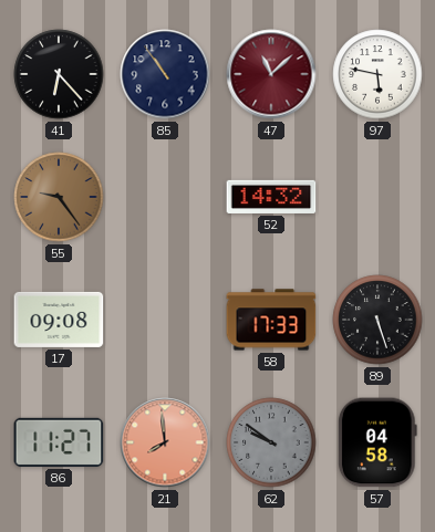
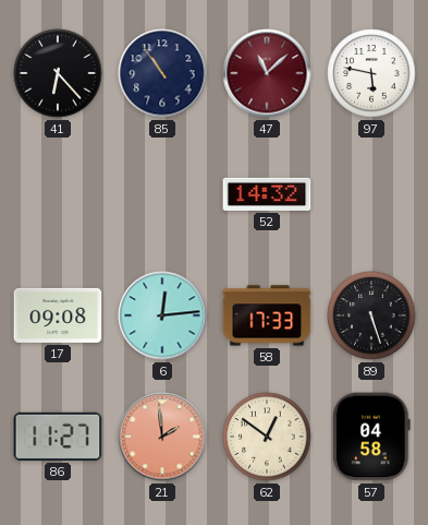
55: 9:24 -> none (59, 197)
6: none -> 12:14 (162, 315)
21: 7:59 -> 1:59 (162, 437)
62: 9:51 -> 12:51 (267, 437)
62 dial: grey -> cream (267, 437)
